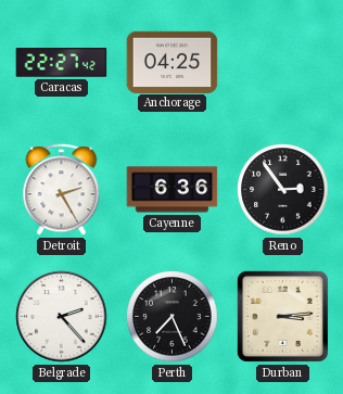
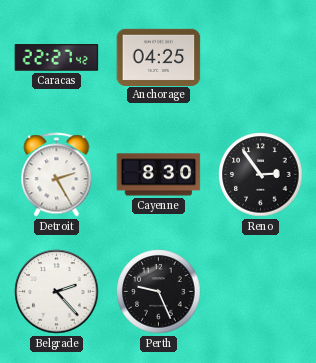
Cayenne: 6:36 -> 8:30 (159, 175)
Perth: 7:26 -> 9:26 (159, 292)
Durban: 3:14 -> none (282, 316)
